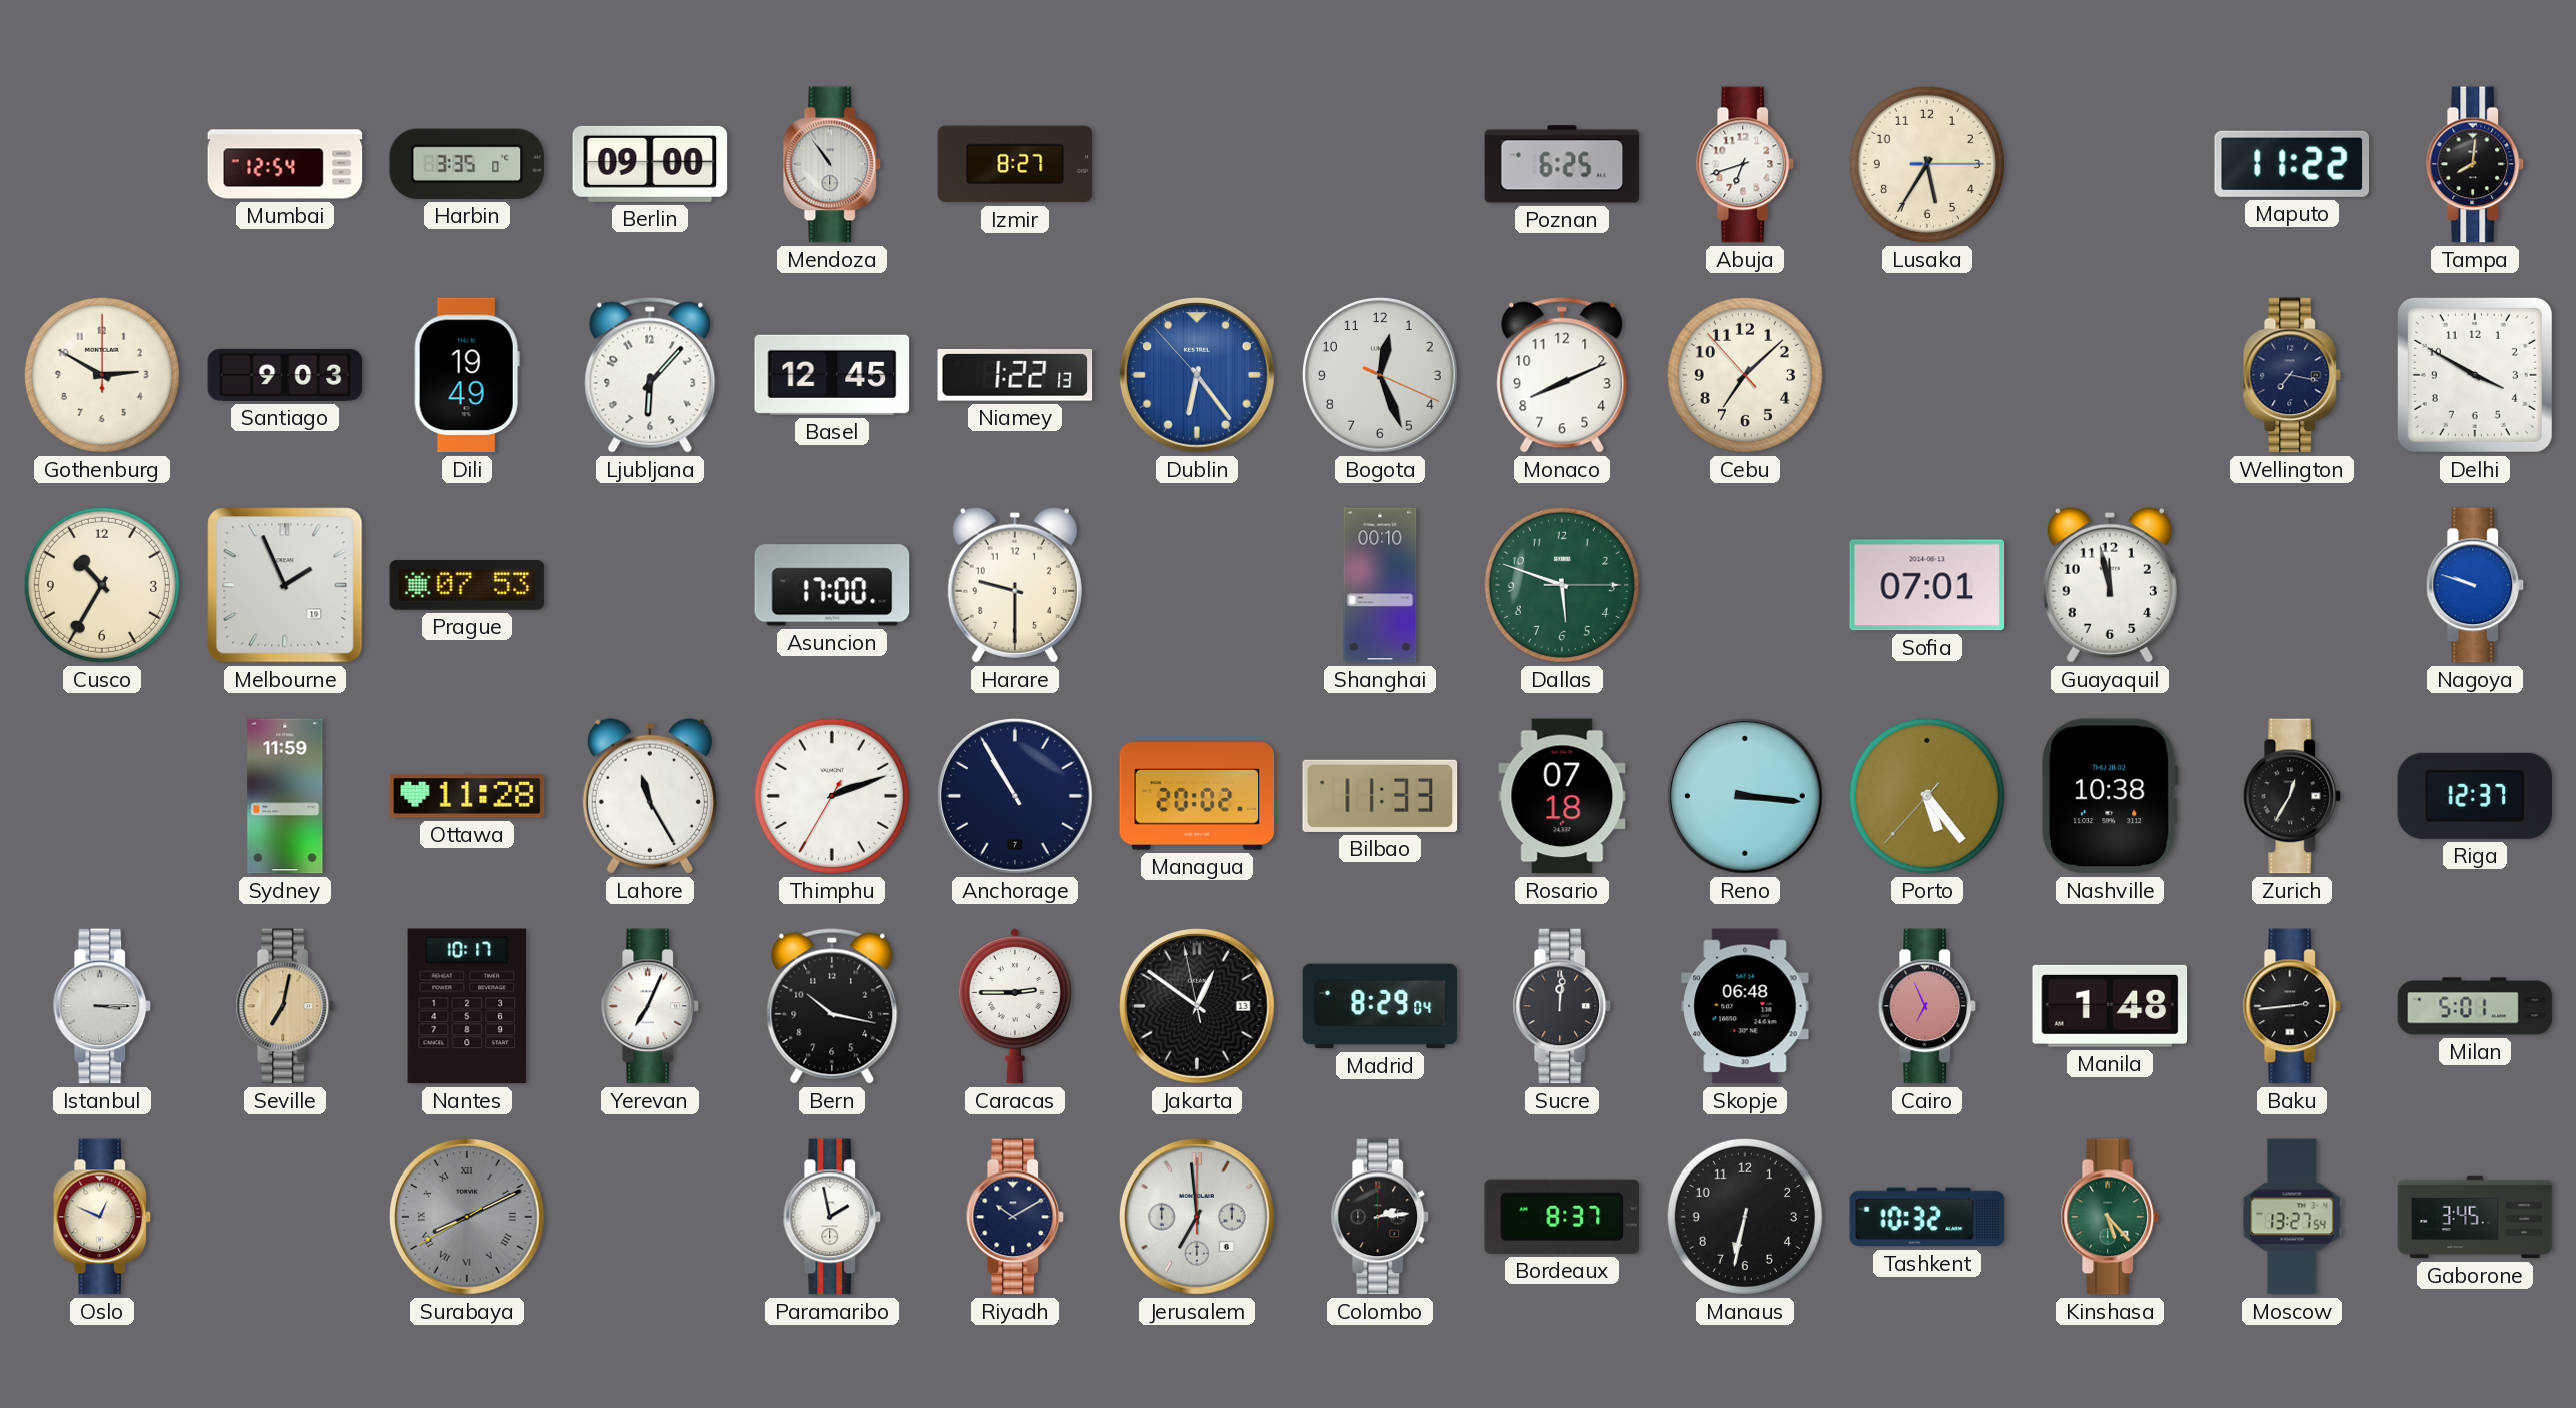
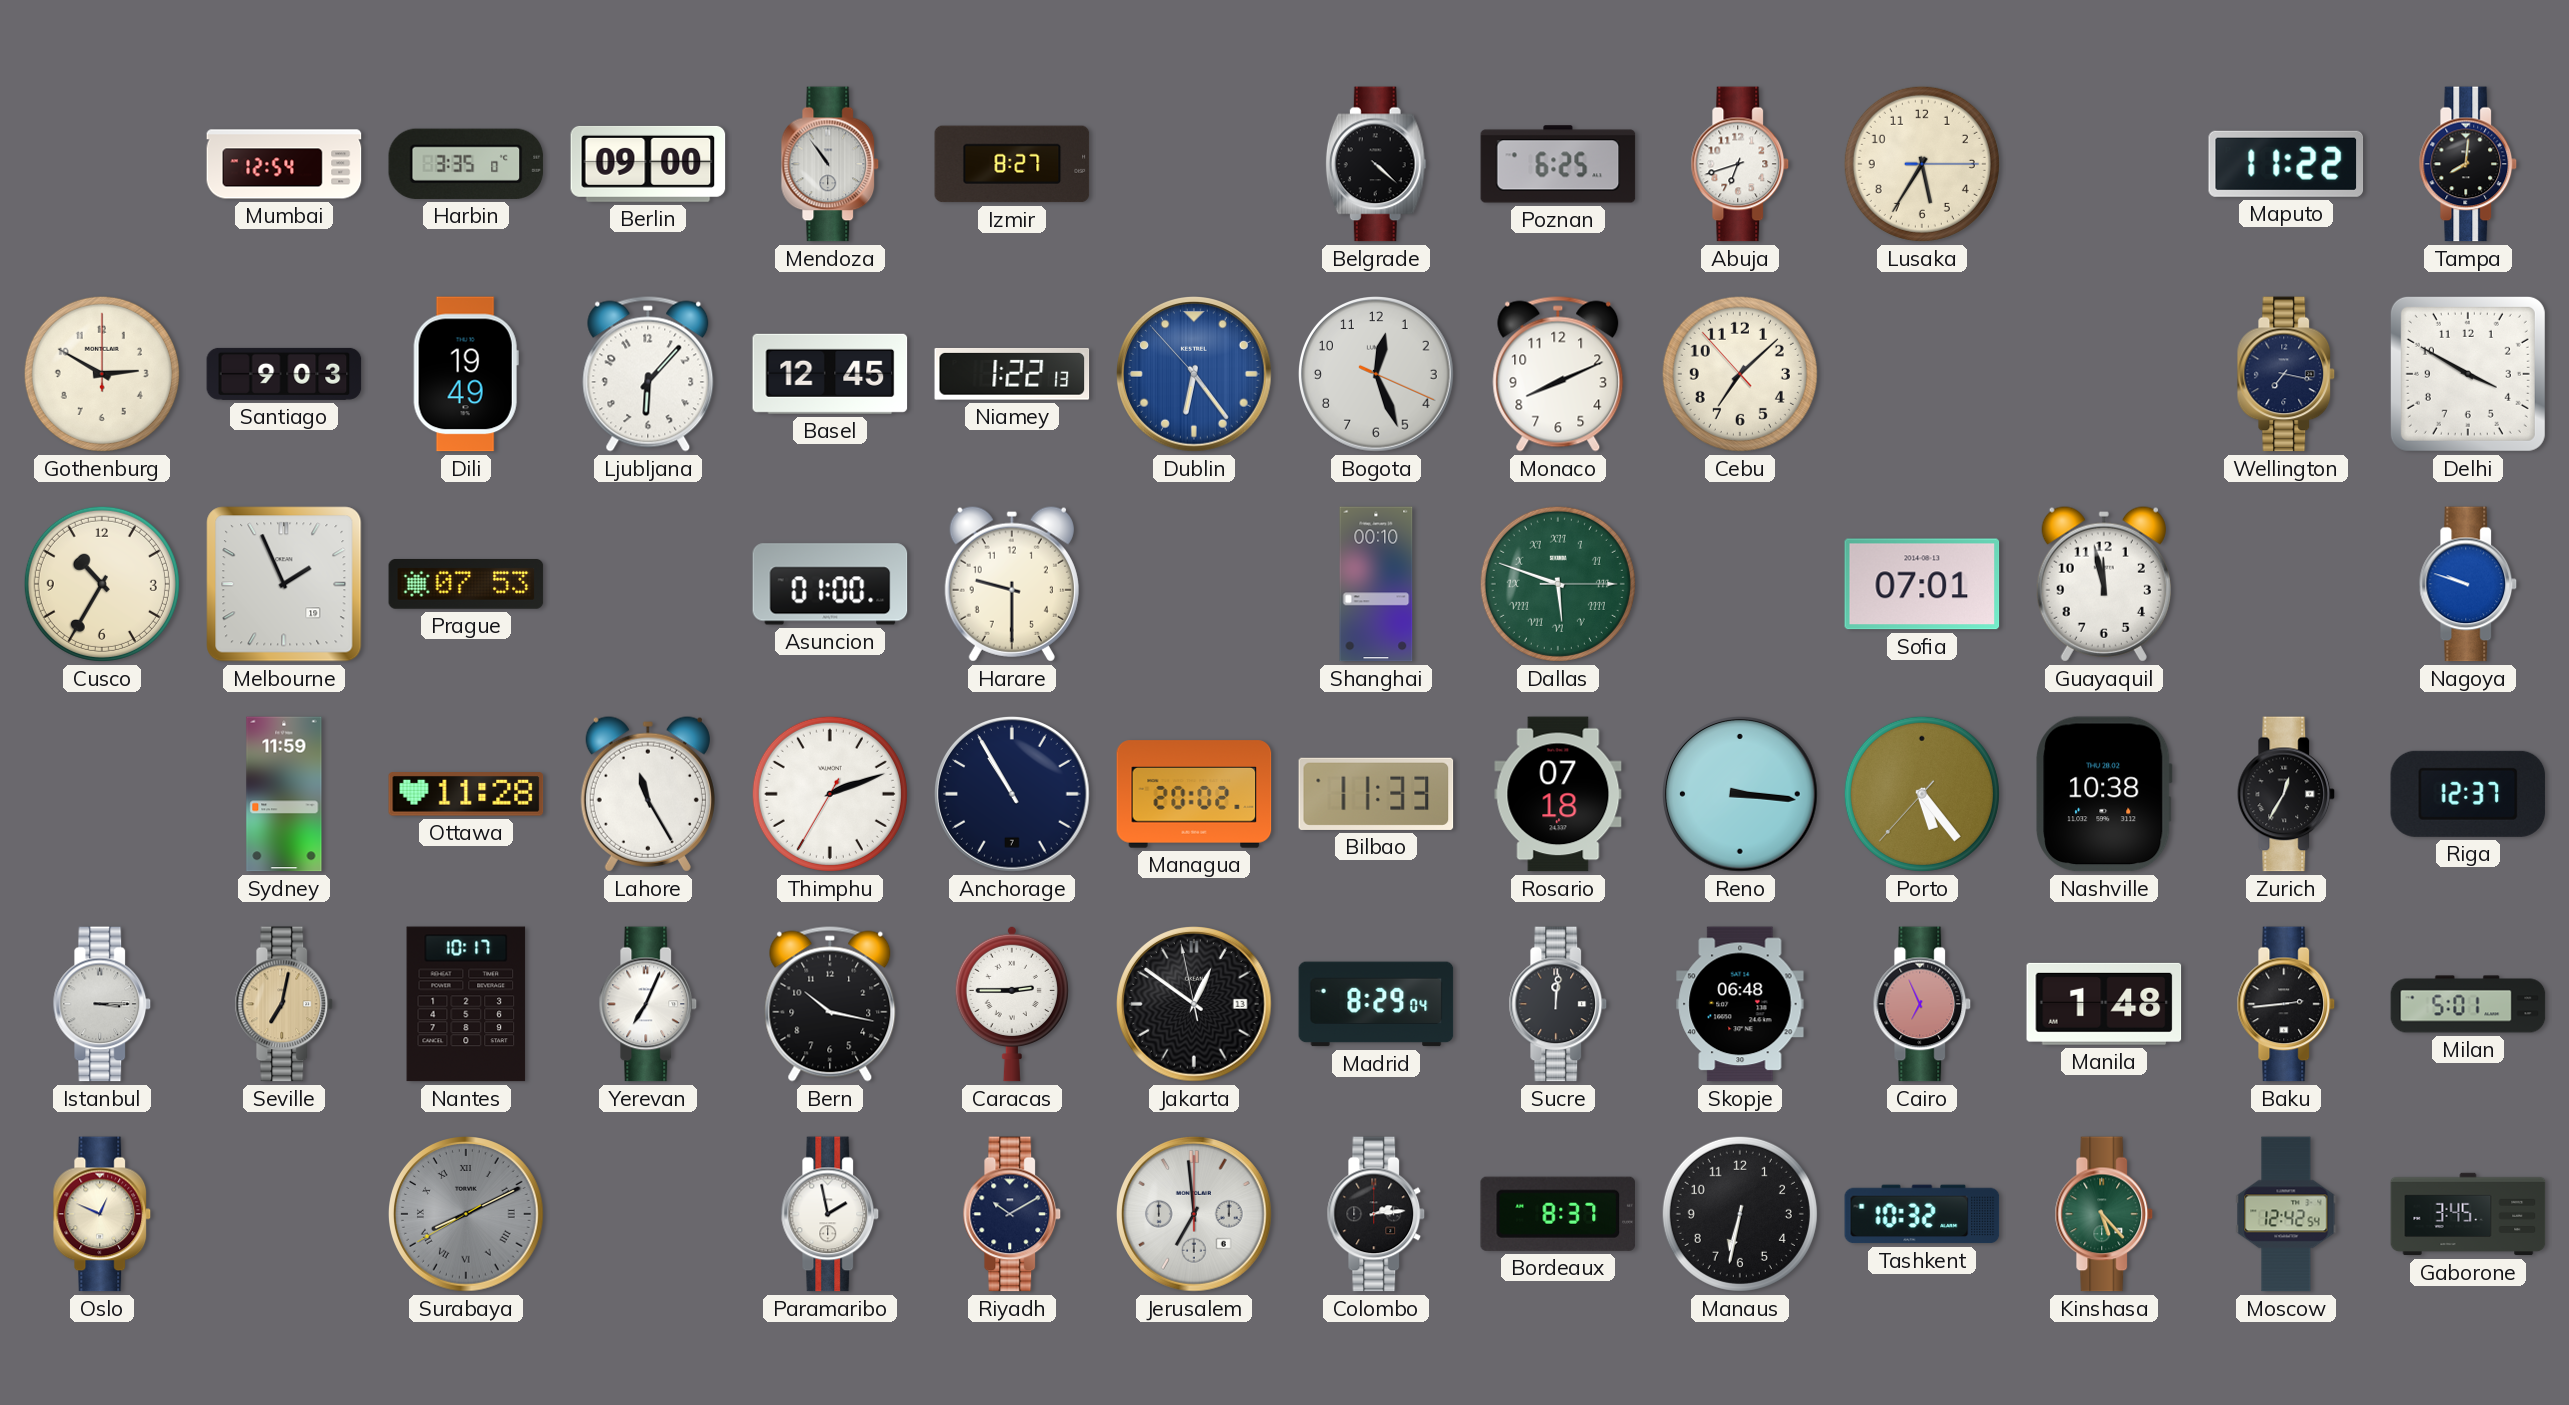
Belgrade: none -> 4:22 (1376, 164)
Asuncion: 17:00 -> 01:00 (830, 584)
Dallas numerals: Arabic -> Roman (1558, 584)
Moscow: 13:27 -> 12:42 (2286, 1214)
